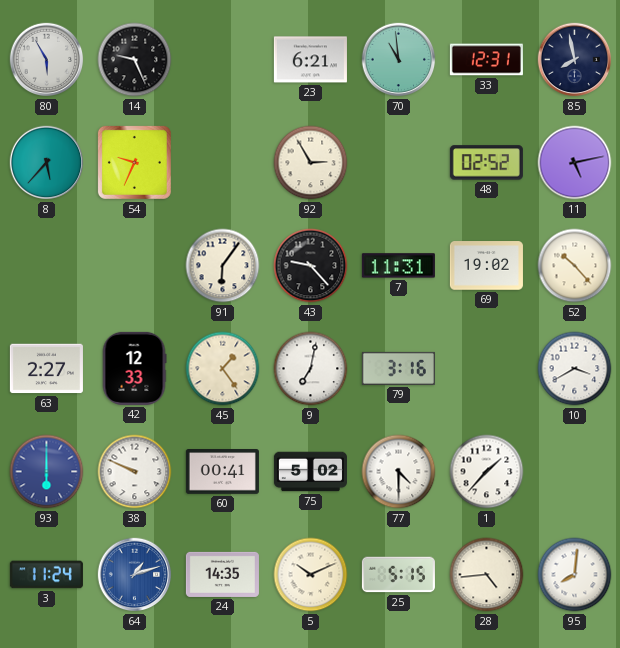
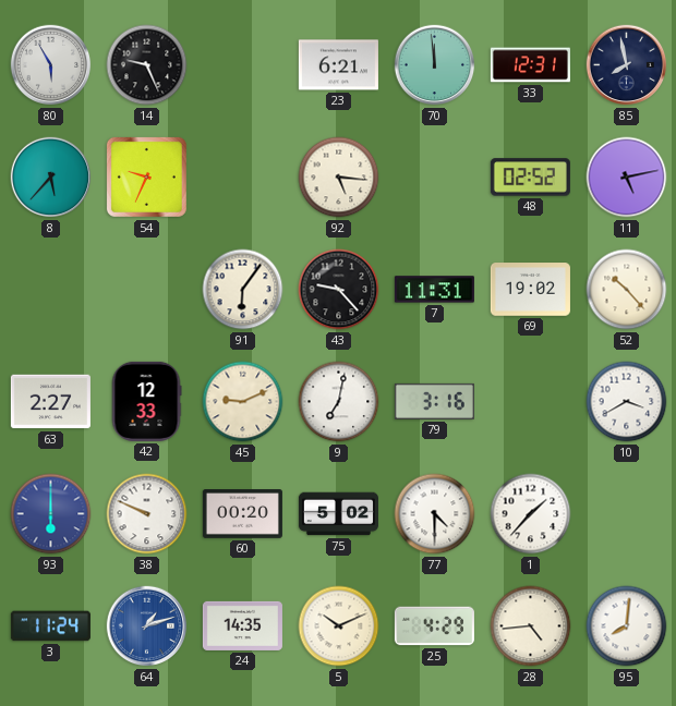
70: 10:59 -> 11:59 (435, 65)
92: 2:55 -> 5:16 (339, 178)
45: 1:24 -> 9:11 (243, 402)
60: 00:41 -> 00:20 (242, 514)
25: 5:15 -> 4:29 (434, 626)
